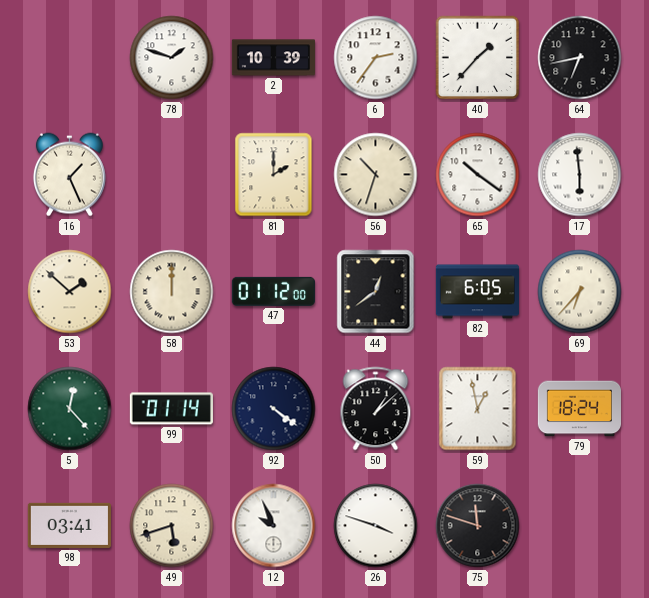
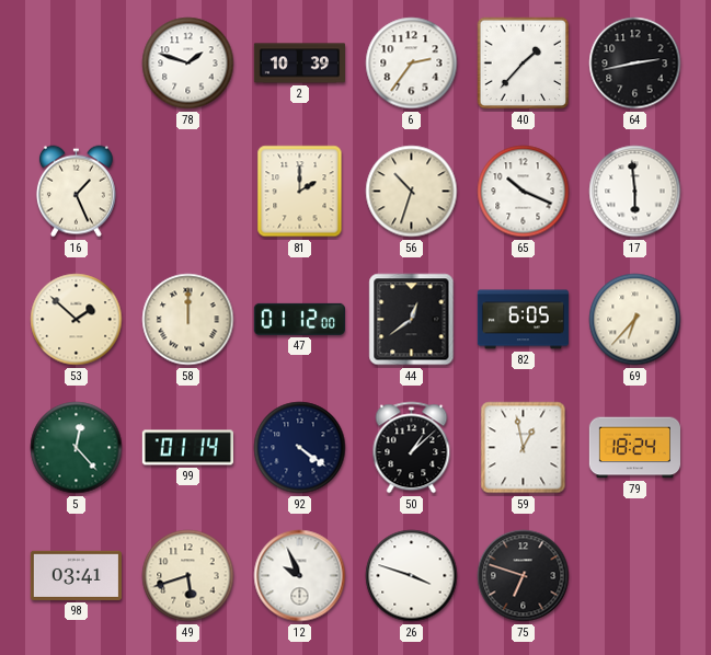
64: 6:43 -> 2:43 (635, 64)
65: 10:21 -> 10:19 (524, 192)
75: 11:48 -> 6:48 (524, 576)
